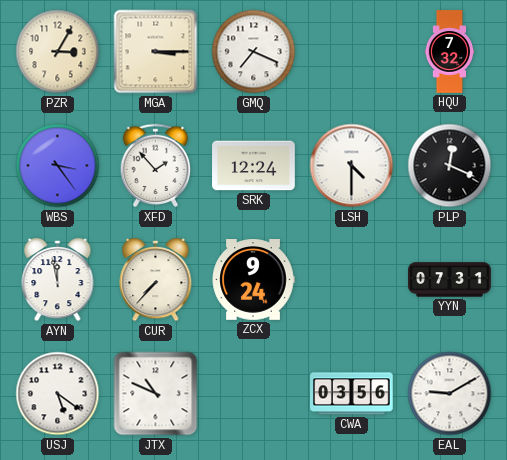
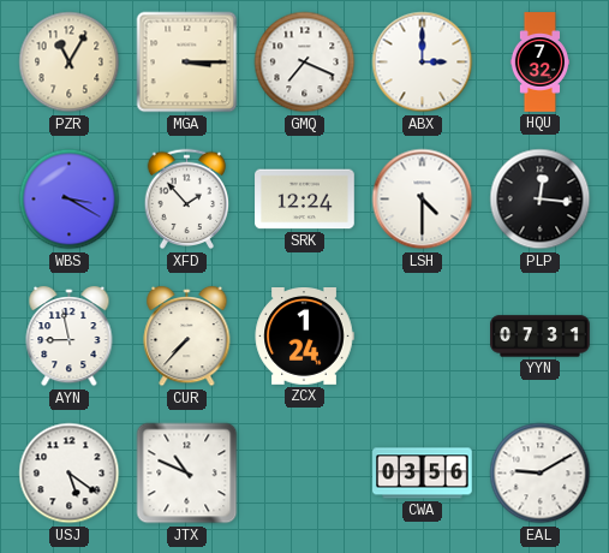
PZR: 3:05 -> 11:05 (70, 63)
ABX: none -> 3:00 (423, 63)
WBS: 3:24 -> 3:20 (70, 200)
PLP: 12:19 -> 12:16 (541, 200)
AYN: 11:58 -> 8:58 (70, 337)
ZCX: 9:24 -> 1:24 (304, 337)
